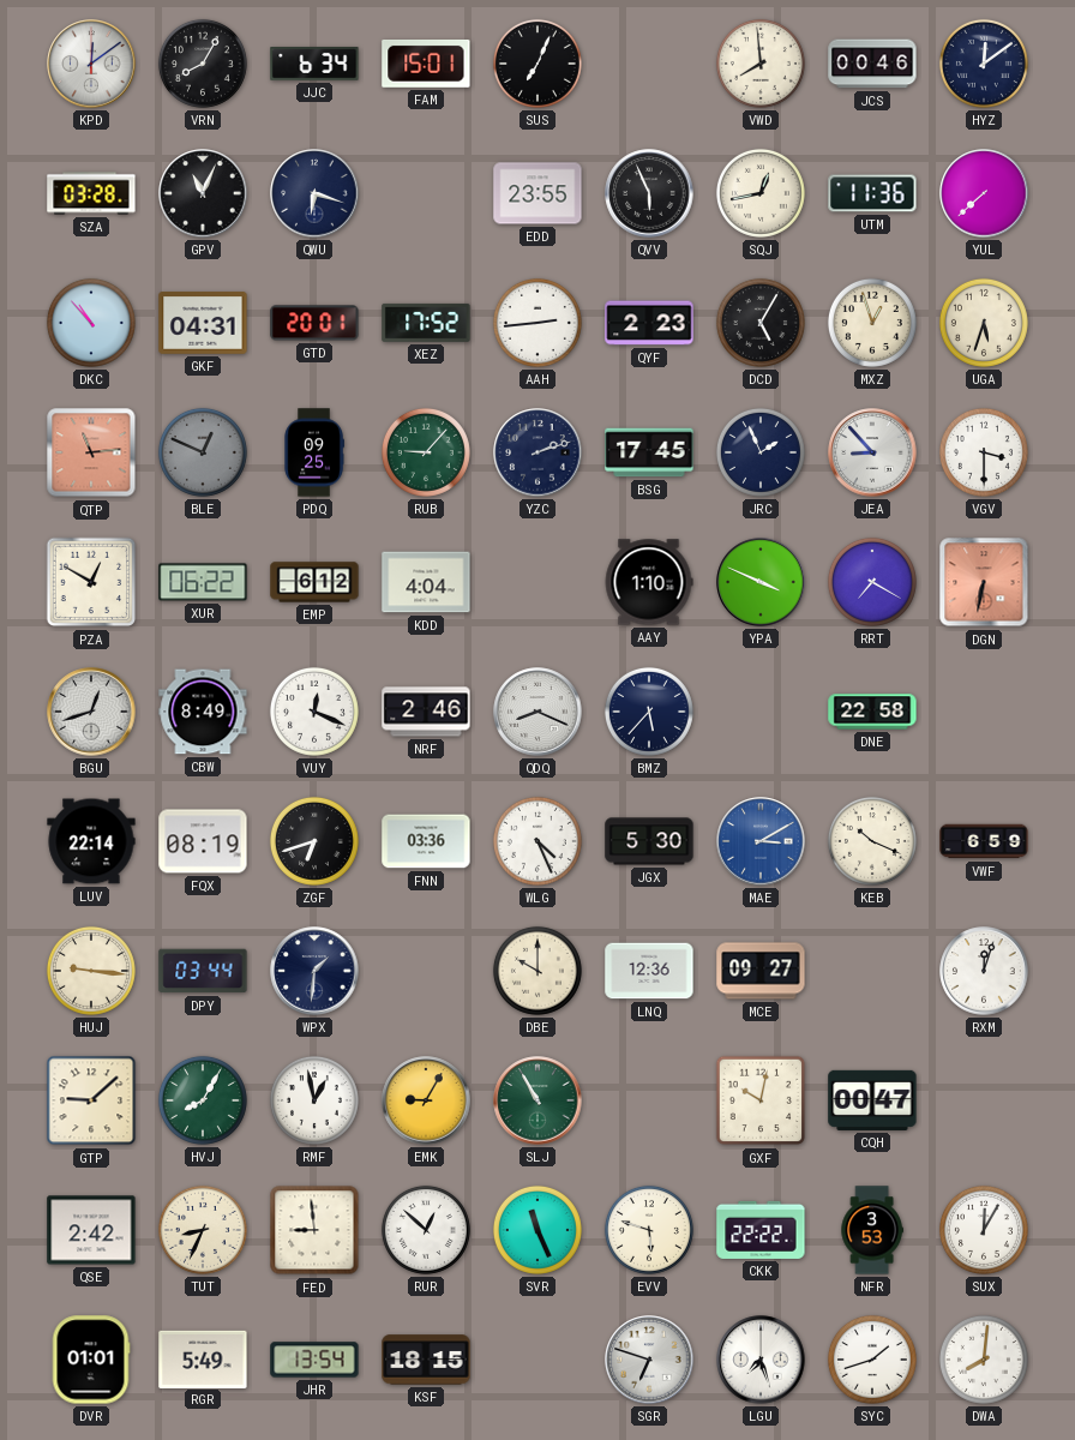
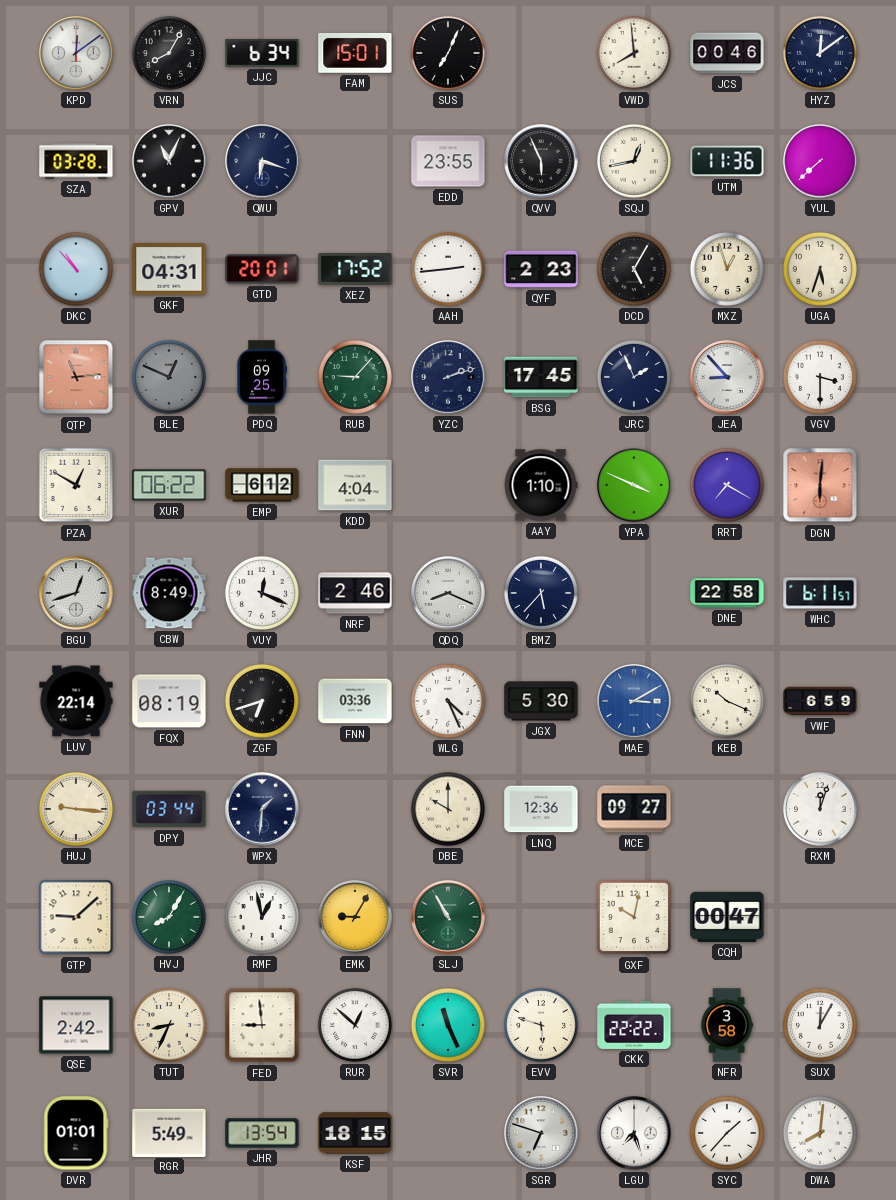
DGN: 6:32 -> 6:01 (820, 485)
WHC: none -> 6:11 (820, 593)
NFR: 3:53 -> 3:58 (727, 1025)
SYC: 1:42 -> 1:37 (727, 1133)
